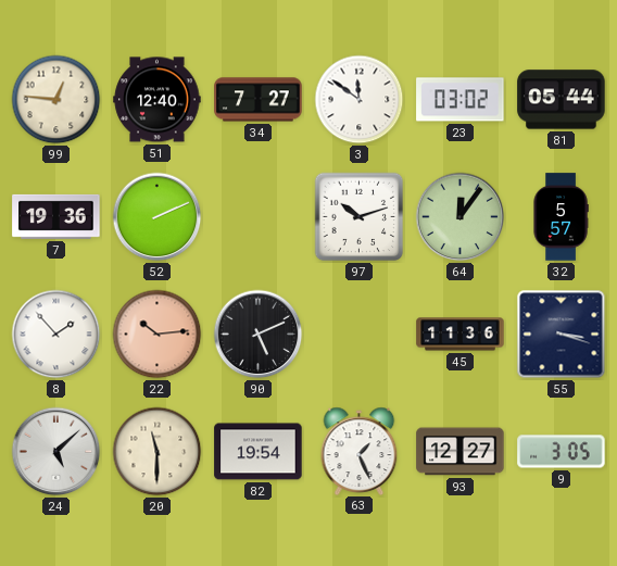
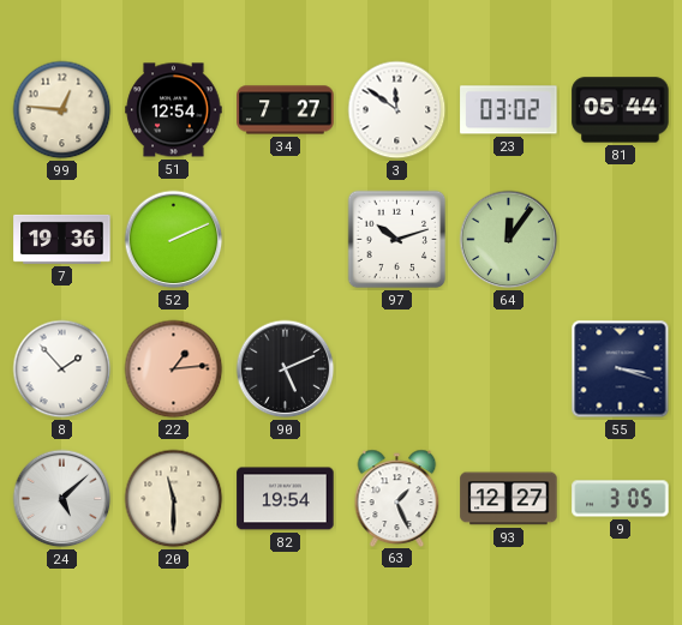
51: 12:40 -> 12:54 (174, 110)
32: 5:57 -> none (561, 217)
22: 10:14 -> 1:14 (174, 369)
45: 11:36 -> none (461, 335)
